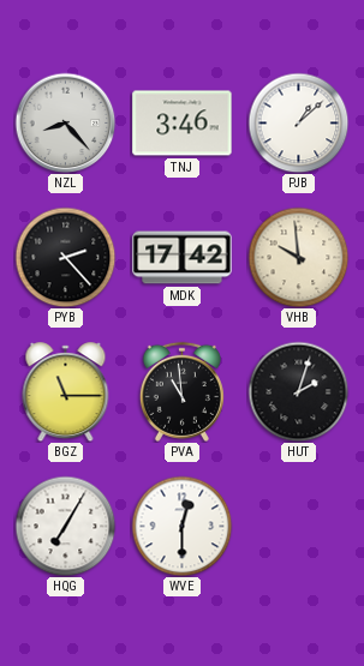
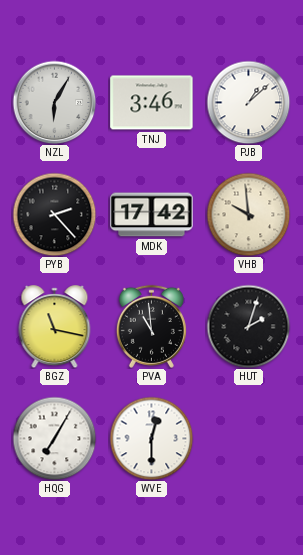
NZL: 8:23 -> 6:05 (54, 102)
BGZ: 11:15 -> 11:17 (55, 327)
